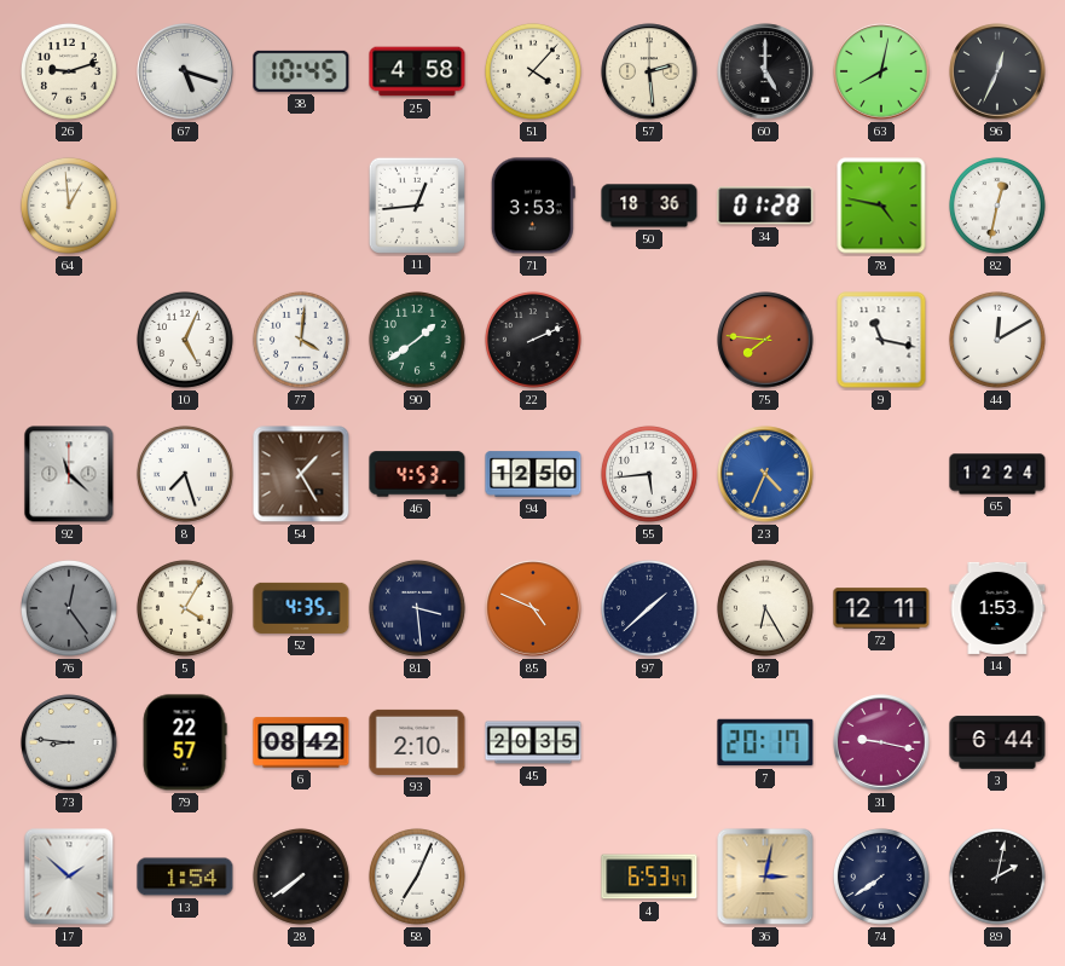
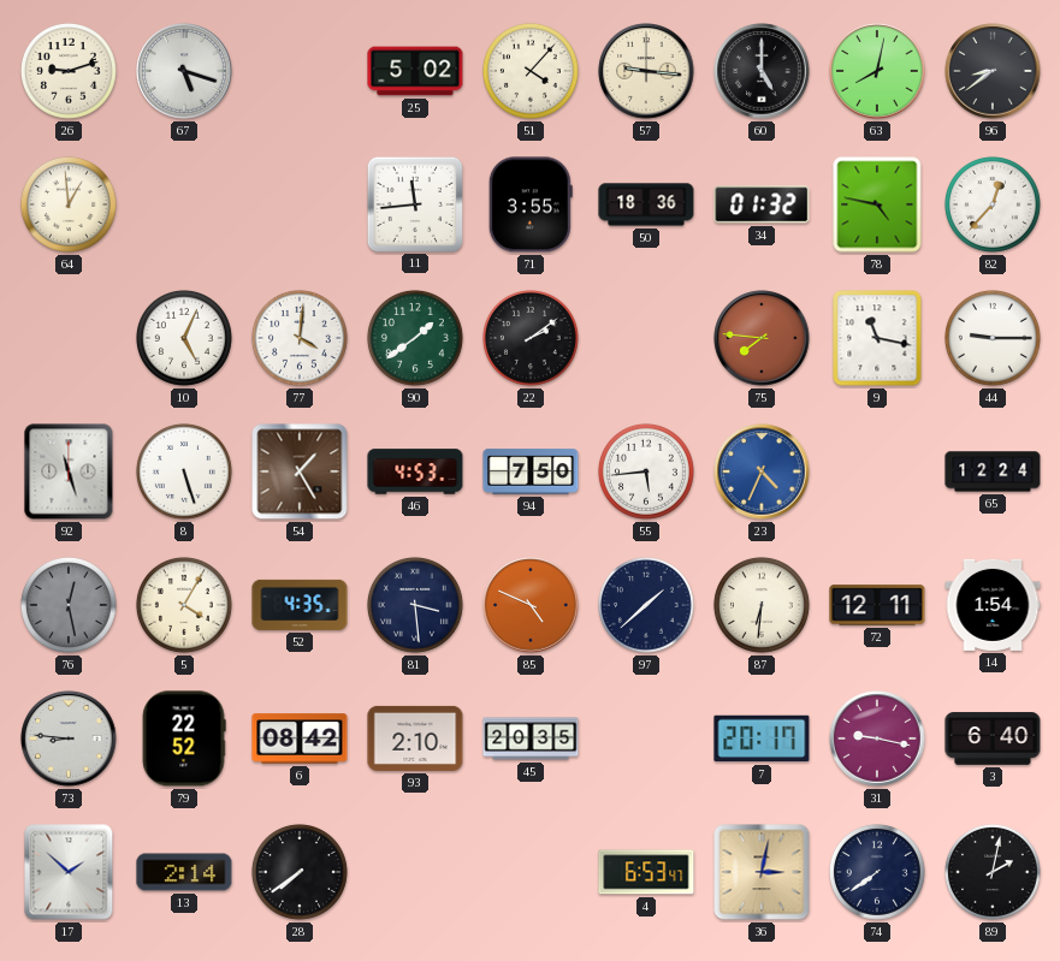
38: 10:45 -> none (301, 71)
25: 4:58 -> 5:02 (415, 71)
57: 2:29 -> 9:16 (646, 71)
96: 12:34 -> 8:39 (993, 71)
11: 12:44 -> 11:44 (414, 203)
71: 3:53 -> 3:55 (531, 204)
34: 01:28 -> 01:32 (762, 204)
82: 12:32 -> 12:37 (993, 204)
22: 2:11 -> 2:09 (531, 338)
44: 12:10 -> 9:15 (993, 338)
92: 11:22 -> 11:27 (69, 471)
8: 7:27 -> 5:27 (184, 471)
94: 12:50 -> 7:50 (531, 471)
76: 12:24 -> 12:28 (69, 605)
87: 6:25 -> 6:31 (762, 605)
14: 1:53 -> 1:54 (993, 605)
79: 22:57 -> 22:52 (184, 738)
3: 6:44 -> 6:40 (993, 738)
13: 1:54 -> 2:14 (184, 872)
58: 7:04 -> none (417, 877)
